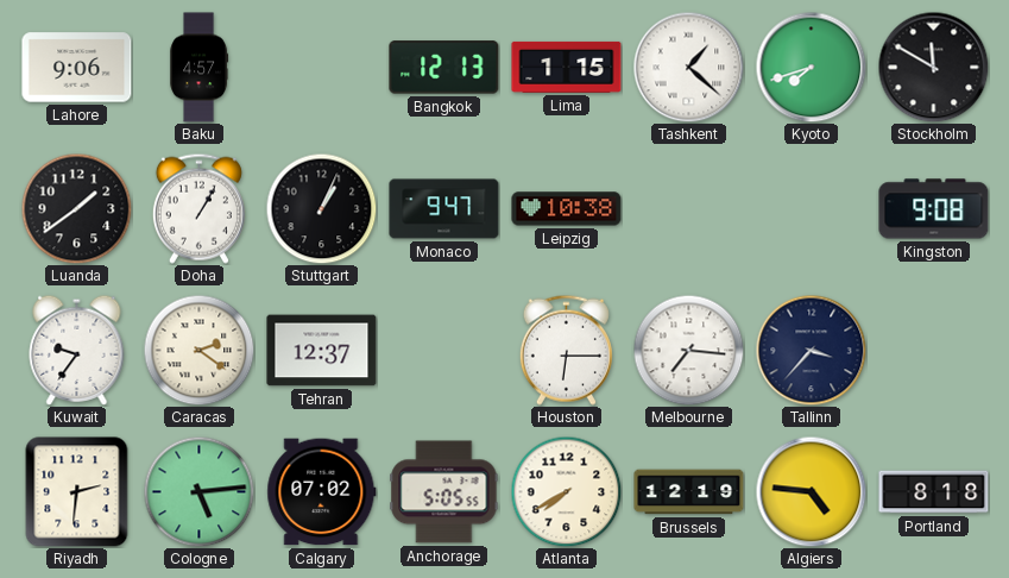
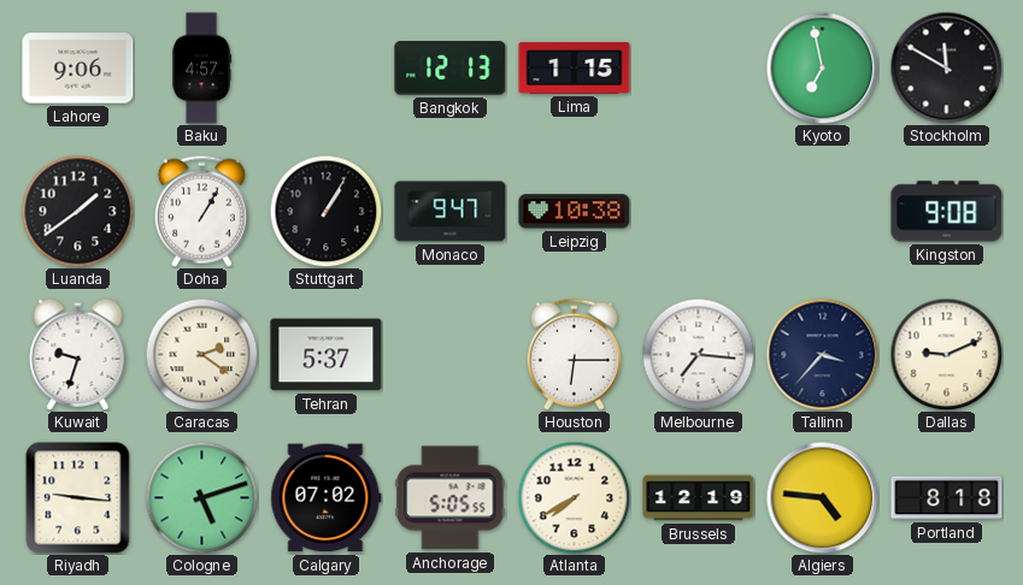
Tashkent: 1:22 -> none (688, 67)
Kyoto: 7:42 -> 6:58 (822, 67)
Stuttgart: 1:04 -> 1:05 (325, 211)
Kuwait: 9:36 -> 9:33 (78, 354)
Tehran: 12:37 -> 5:37 (327, 355)
Dallas: none -> 9:11 (946, 354)
Riyadh: 2:31 -> 9:16 (78, 498)
Cologne: 5:14 -> 5:12 (201, 497)
